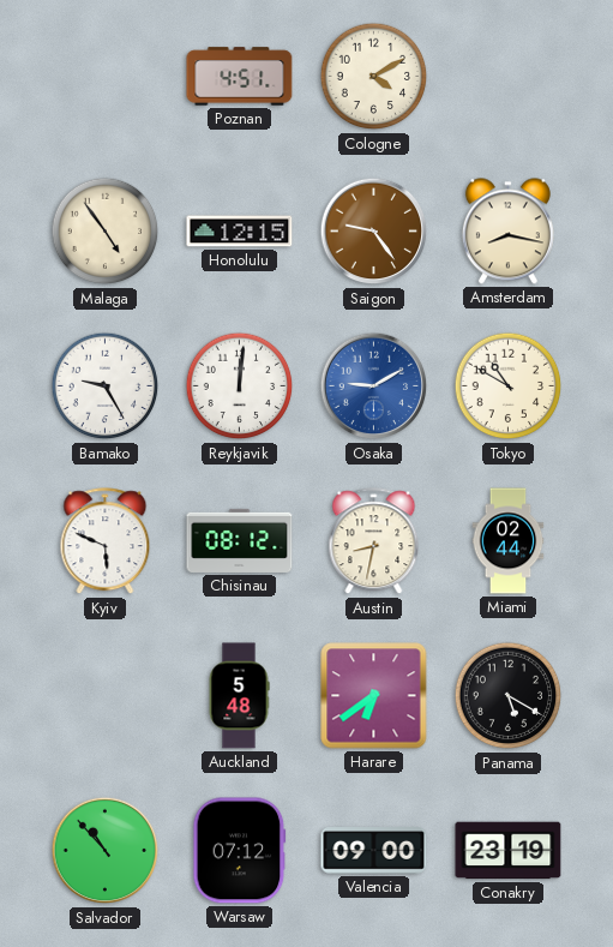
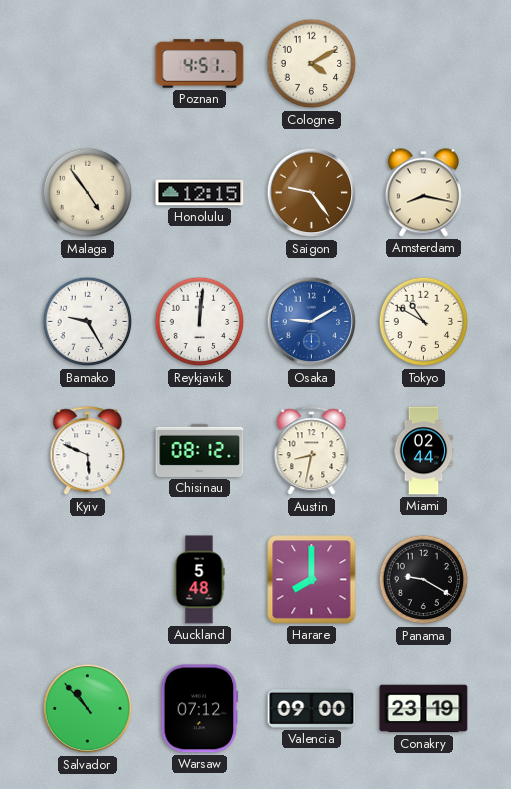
Harare: 6:39 -> 8:00 (312, 580)
Panama: 5:20 -> 9:20 (424, 580)
